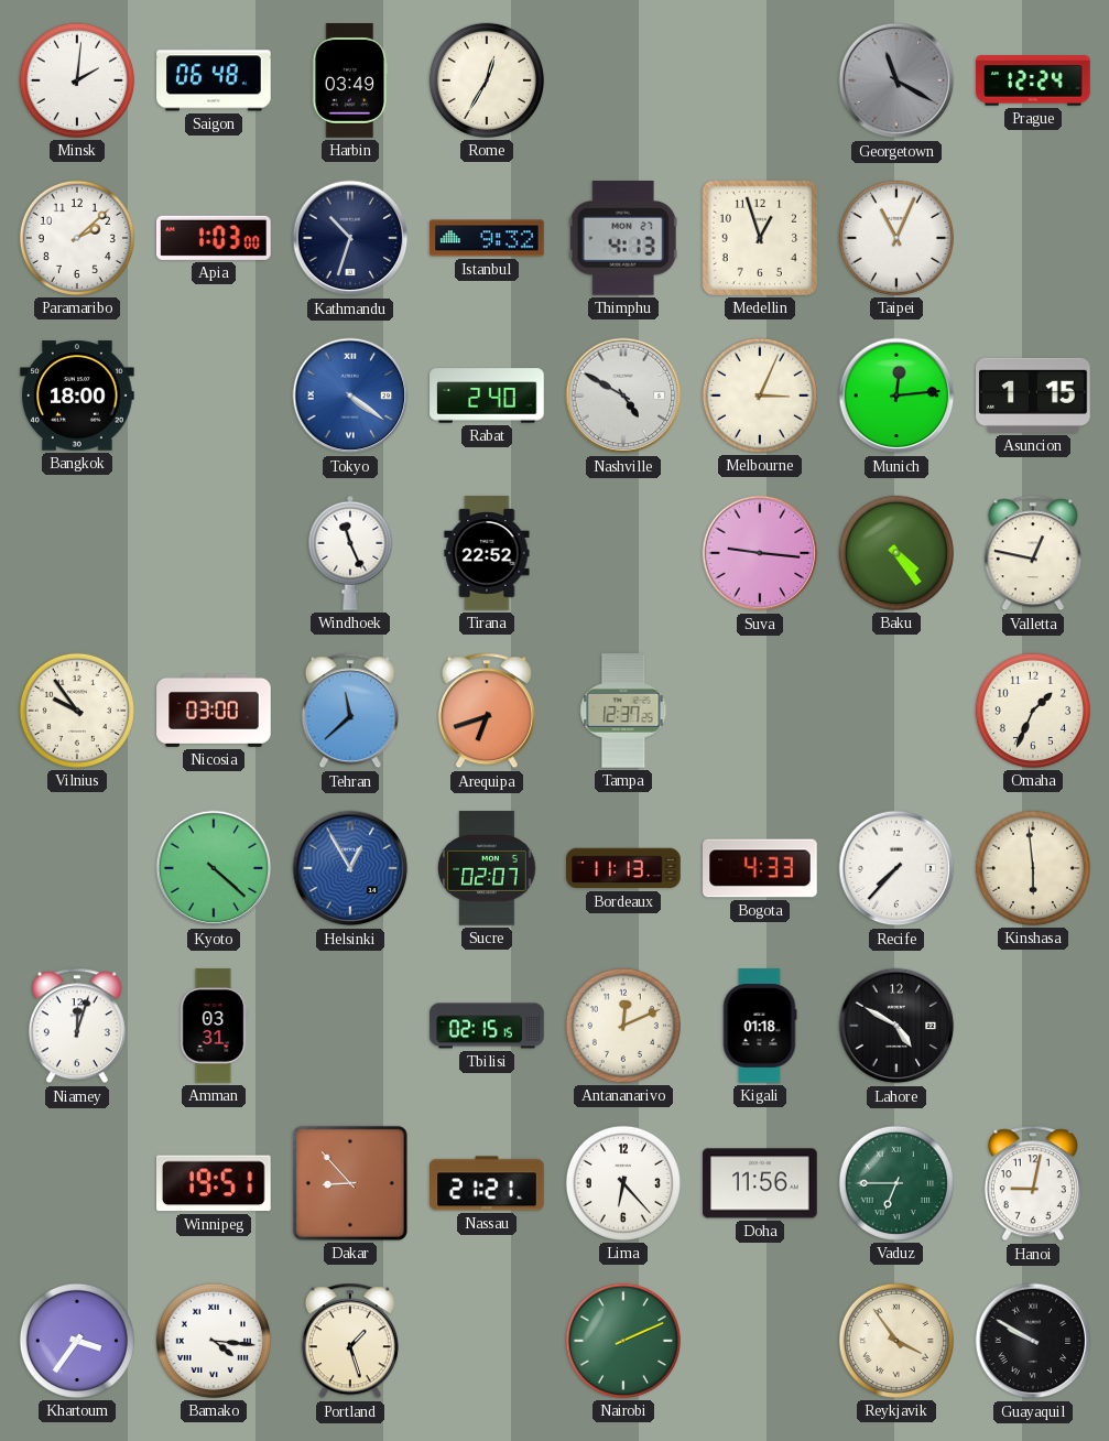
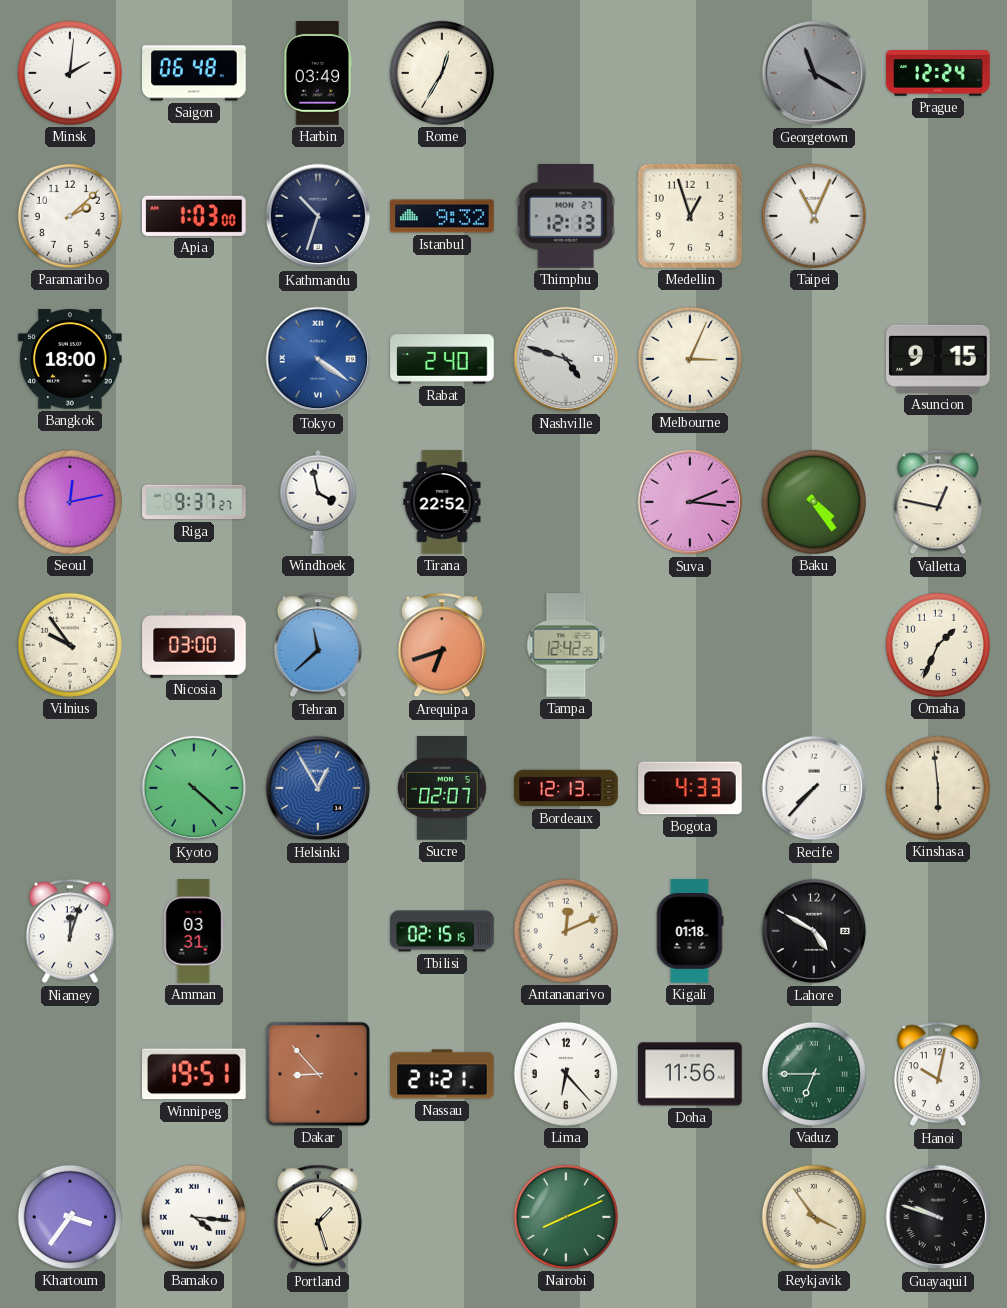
Thimphu: 4:13 -> 12:13 (566, 216)
Nashville: 4:50 -> 4:48 (566, 359)
Munich: 12:14 -> none (896, 396)
Asuncion: 1:15 -> 9:15 (938, 359)
Seoul: none -> 12:13 (70, 502)
Riga: none -> 9:37 (194, 502)
Windhoek: 11:26 -> 3:58 (318, 502)
Suva: 9:16 -> 2:16 (690, 502)
Tampa: 12:37 -> 12:42 (566, 645)
Bordeaux: 11:13 -> 12:13 (566, 788)
Hanoi: 9:02 -> 10:02 (938, 1074)
Nairobi: 2:11 -> 8:11 (566, 1217)
Guayaquil: 9:50 -> 9:48 (938, 1217)
